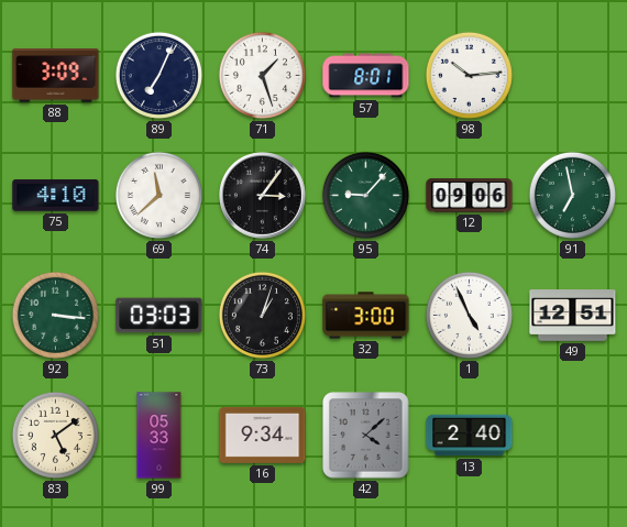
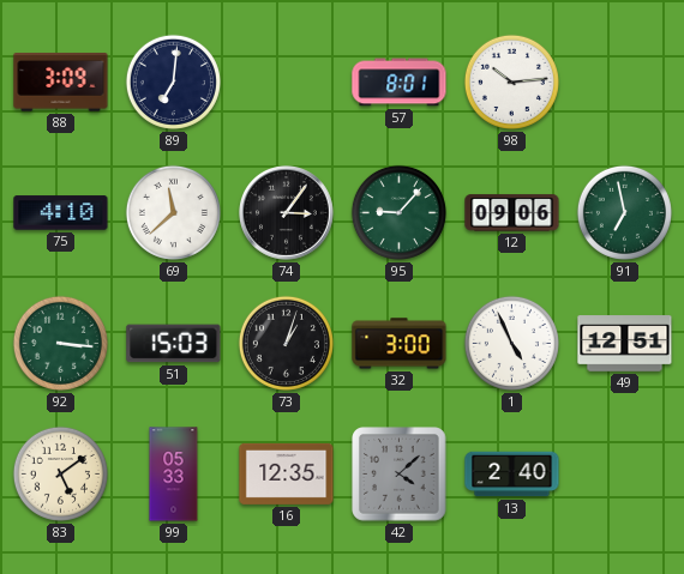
89: 7:04 -> 7:01 (173, 81)
71: 1:27 -> none (262, 75)
51: 03:03 -> 15:03 (174, 344)
16: 9:34 -> 12:35 (287, 473)
